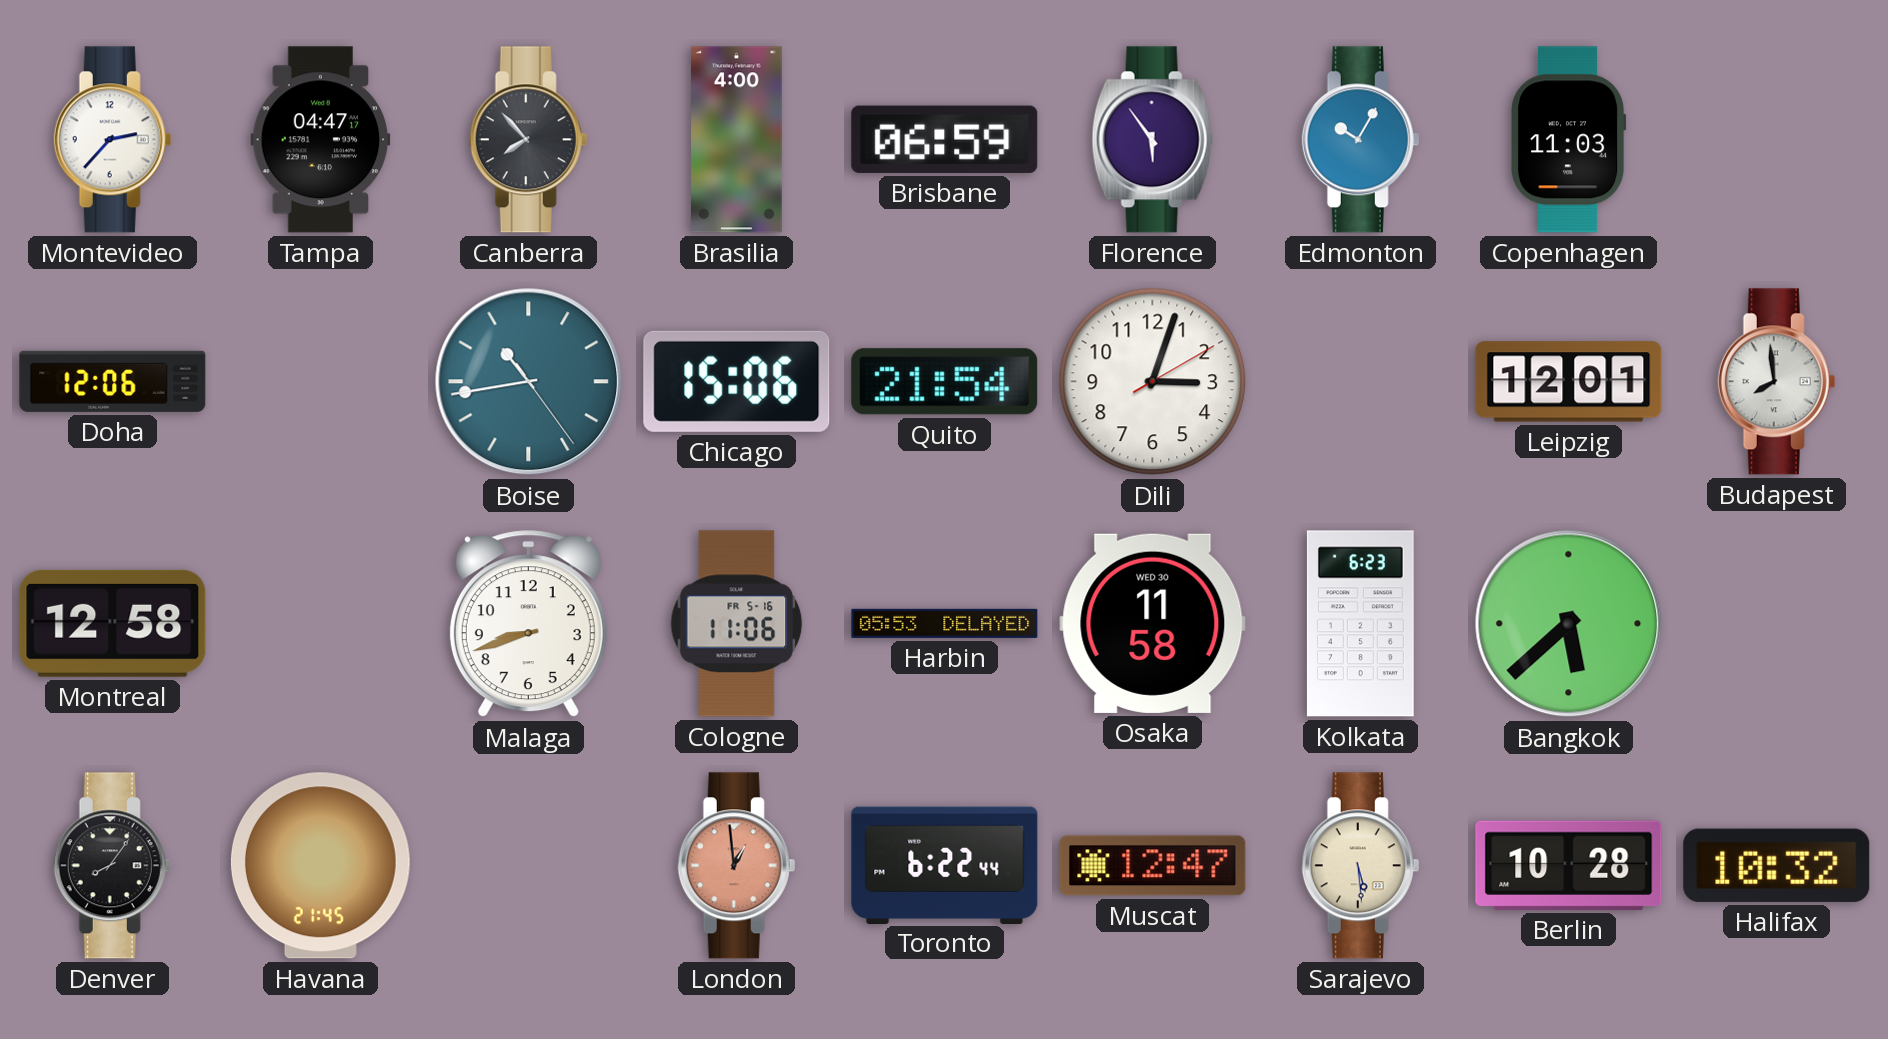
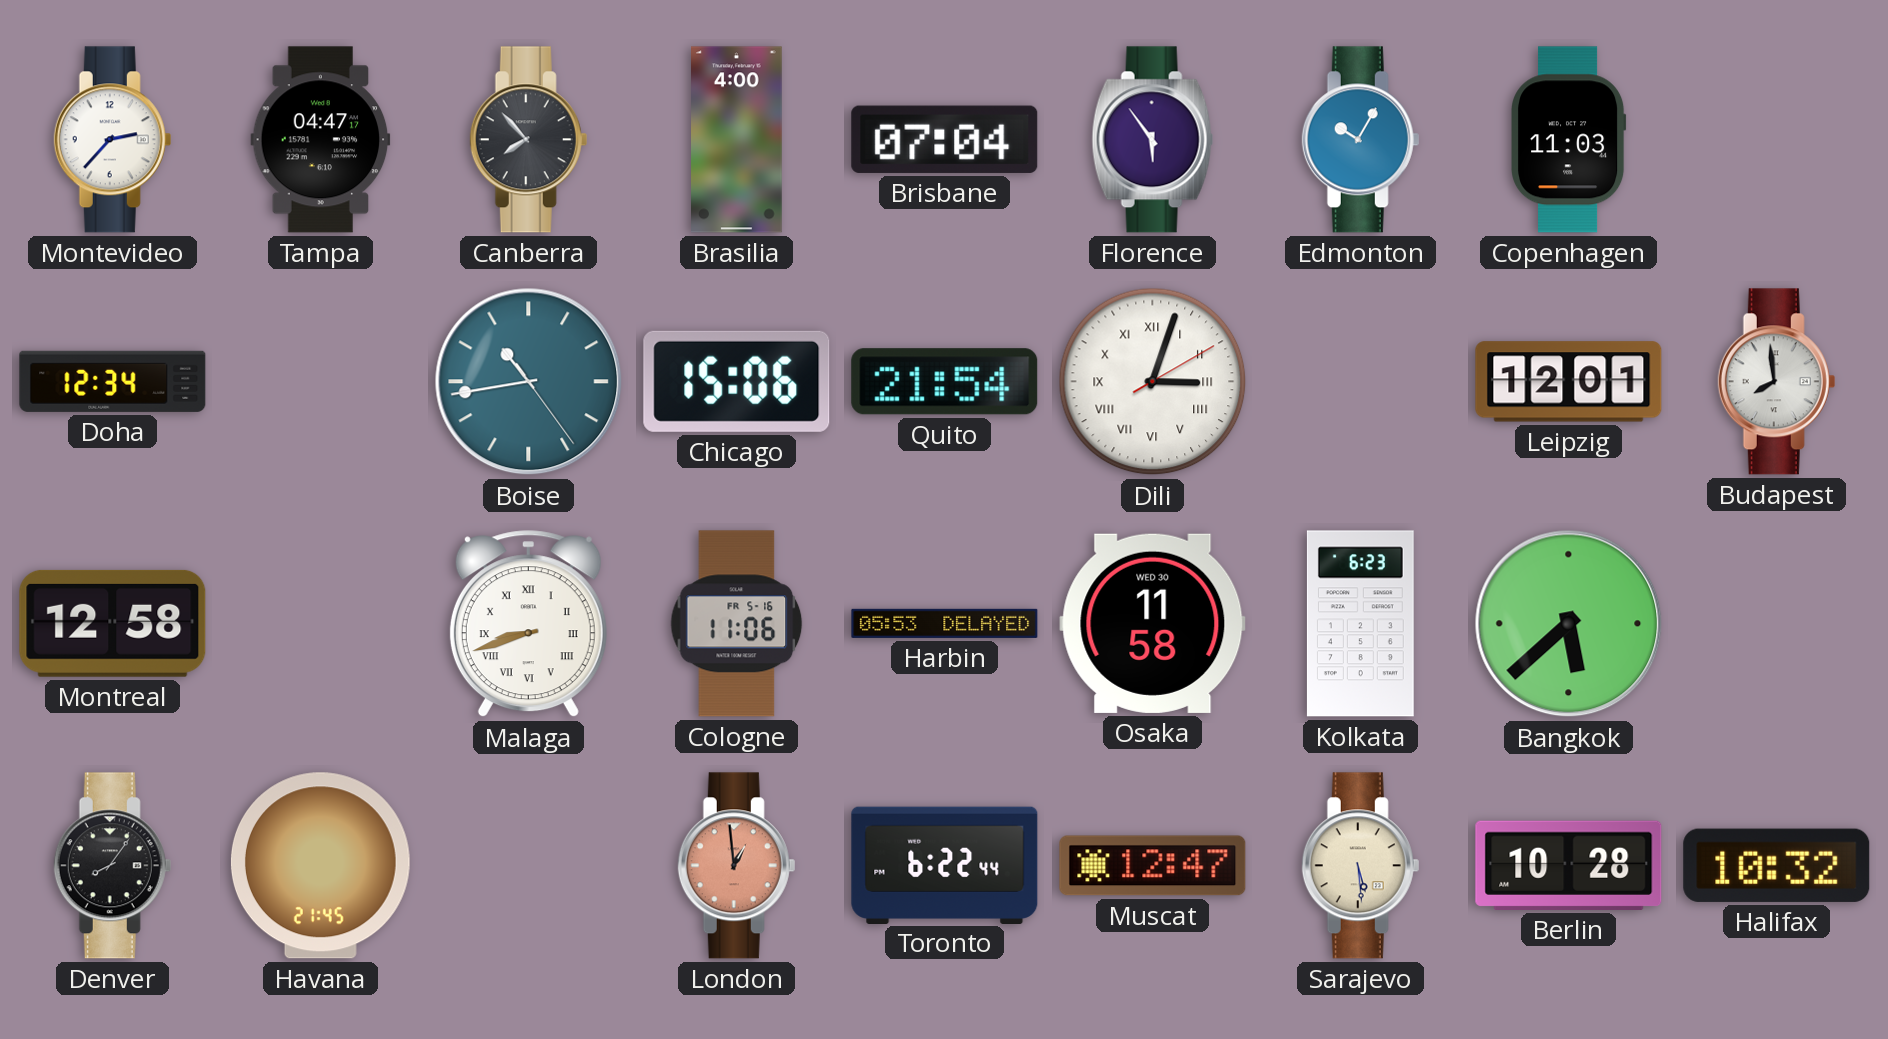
Brisbane: 06:59 -> 07:04 (945, 139)
Doha: 12:06 -> 12:34 (113, 381)
Dili numerals: Arabic -> Roman (1153, 382)
Malaga numerals: Arabic -> Roman (528, 624)
